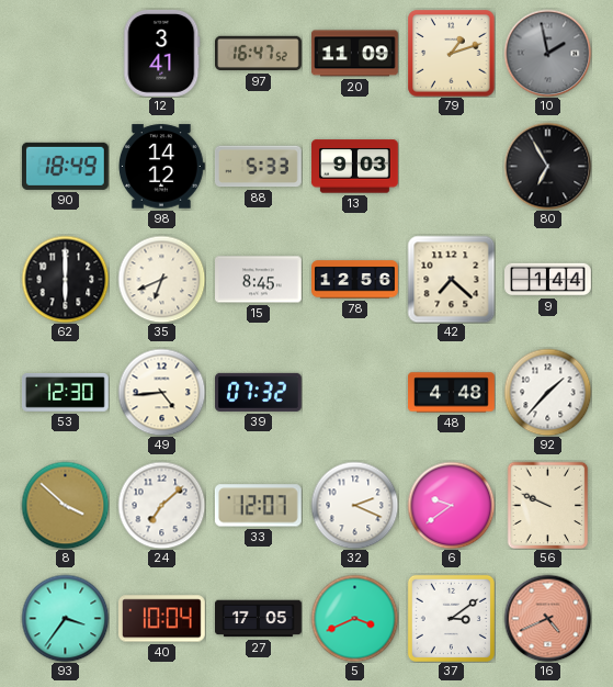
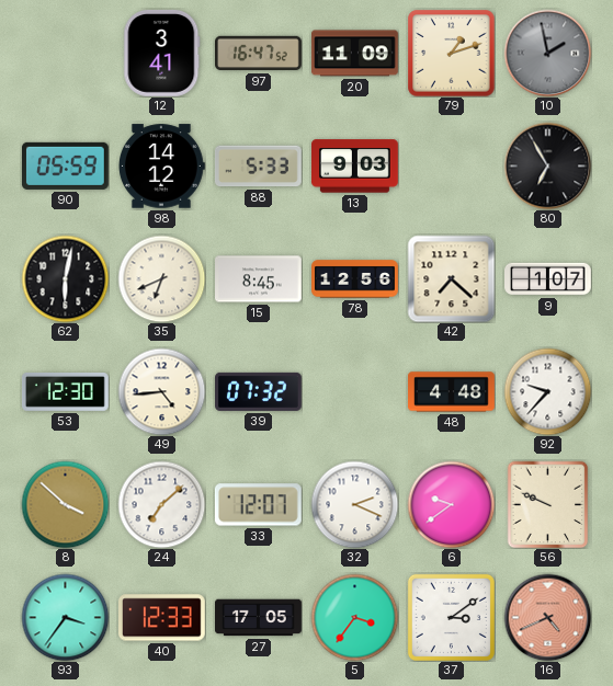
90: 18:49 -> 05:59 (65, 165)
62: 6:00 -> 6:02 (65, 278)
9: 1:44 -> 1:07 (548, 279)
92: 1:37 -> 9:37 (547, 391)
40: 10:04 -> 12:33 (162, 618)
5: 3:41 -> 3:36 (354, 617)
